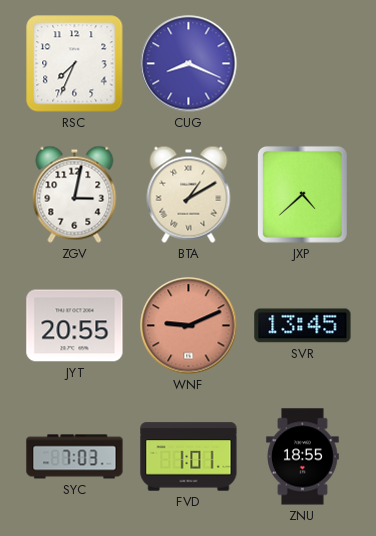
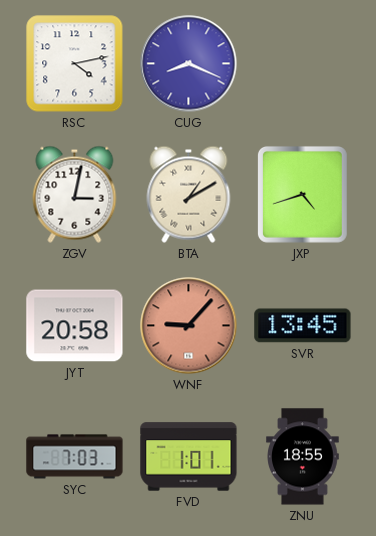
RSC: 7:34 -> 4:13 (75, 64)
JXP: 4:38 -> 4:42 (302, 194)
JYT: 20:55 -> 20:58 (75, 326)
WNF: 9:11 -> 9:07 (189, 326)
